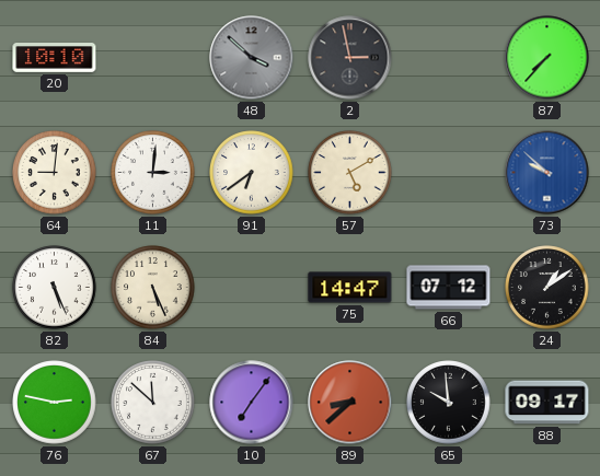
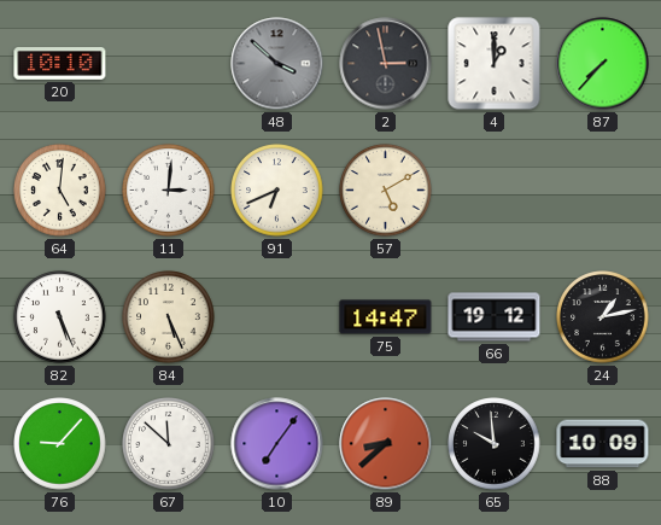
4: none -> 1:00 (495, 64)
64: 9:01 -> 5:01 (60, 191)
91: 6:39 -> 6:41 (277, 191)
73: 9:52 -> none (547, 173)
66: 07:12 -> 19:12 (495, 317)
24: 1:09 -> 1:13 (603, 317)
76: 2:47 -> 9:07 (60, 444)
88: 09:17 -> 10:09 (603, 444)
